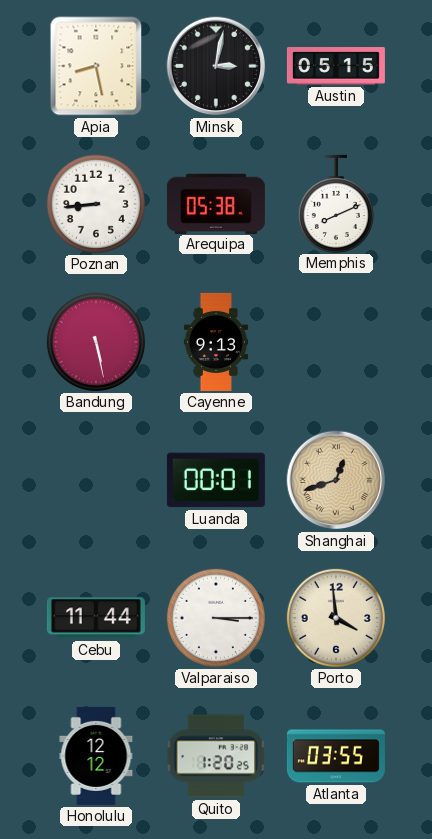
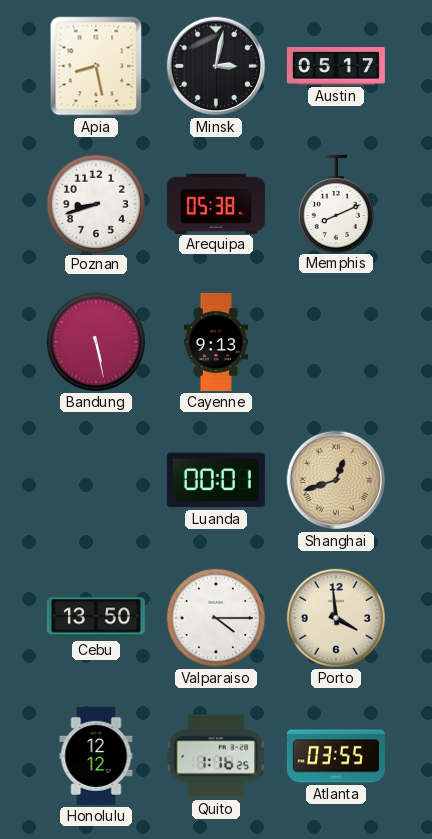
Austin: 05:15 -> 05:17 (336, 66)
Poznan: 8:44 -> 8:42 (96, 204)
Cebu: 11:44 -> 13:50 (96, 618)
Valparaiso: 3:15 -> 4:15 (216, 618)
Quito: 1:20 -> 1:16 (216, 756)
